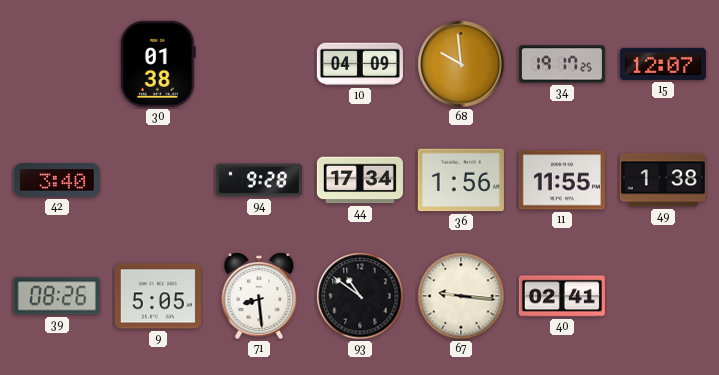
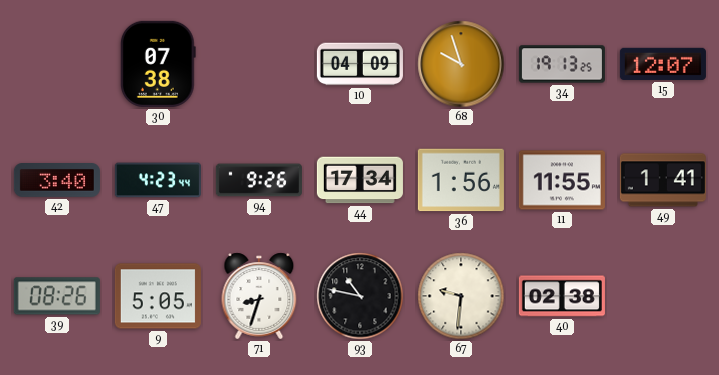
30: 01:38 -> 07:38 (158, 64)
68: 9:59 -> 9:57 (461, 64)
34: 19:17 -> 19:13 (562, 64)
47: none -> 4:23 (158, 180)
94: 9:28 -> 9:26 (259, 180)
49: 1:38 -> 1:41 (663, 180)
71: 8:29 -> 8:33 (259, 296)
93: 10:51 -> 10:47 (360, 296)
67: 9:16 -> 9:31 (461, 296)
40: 02:41 -> 02:38 (562, 296)
